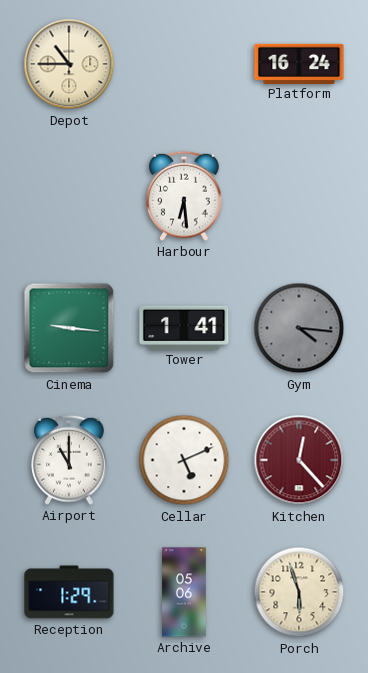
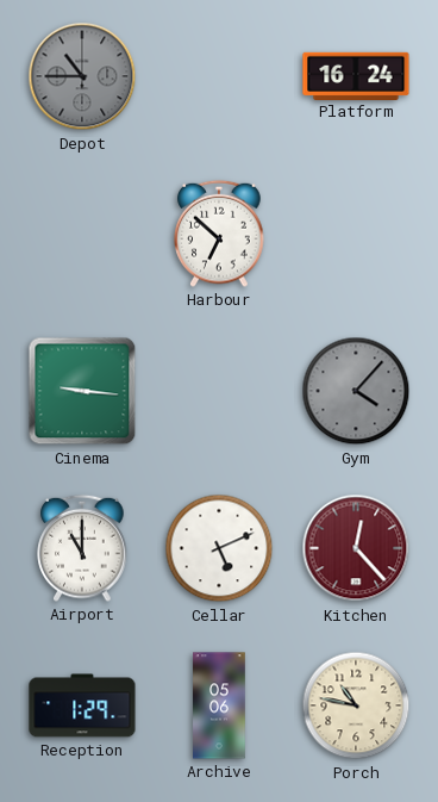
Depot dial: cream -> grey (82, 76)
Harbour: 6:29 -> 6:52 (219, 234)
Tower: 1:41 -> none (184, 327)
Gym: 4:16 -> 4:07 (356, 391)
Porch: 5:57 -> 10:47 (356, 705)
